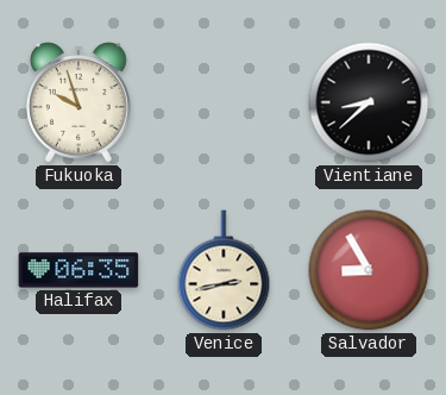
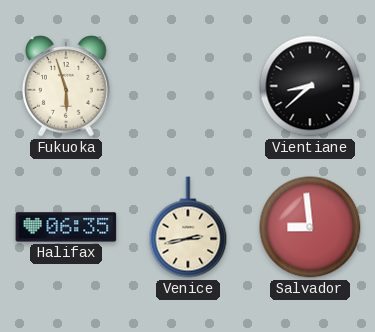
Fukuoka: 9:57 -> 5:57 (67, 86)
Salvador: 8:55 -> 8:59 (310, 227)
